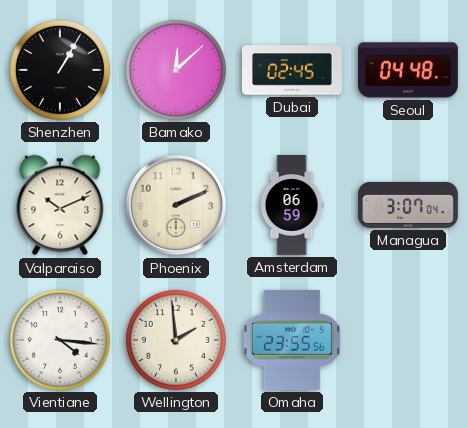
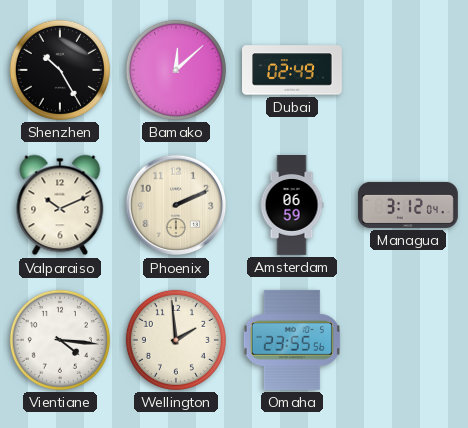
Shenzhen: 1:05 -> 10:25 (60, 70)
Dubai: 02:45 -> 02:49 (293, 70)
Seoul: 04:48 -> none (408, 70)
Managua: 3:07 -> 3:12 (409, 205)
